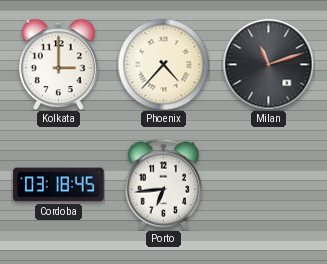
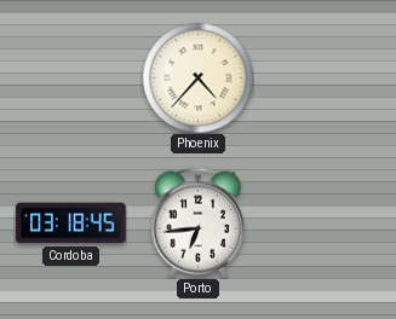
Kolkata: 3:00 -> none (58, 64)
Milan: 11:12 -> none (268, 64)
